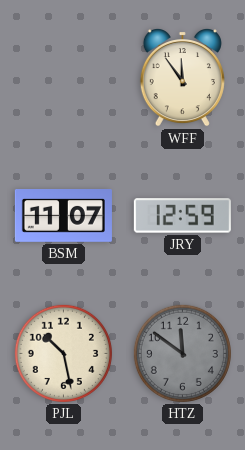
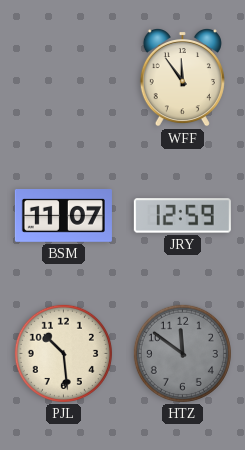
PJL: 10:28 -> 10:29 (63, 353)
